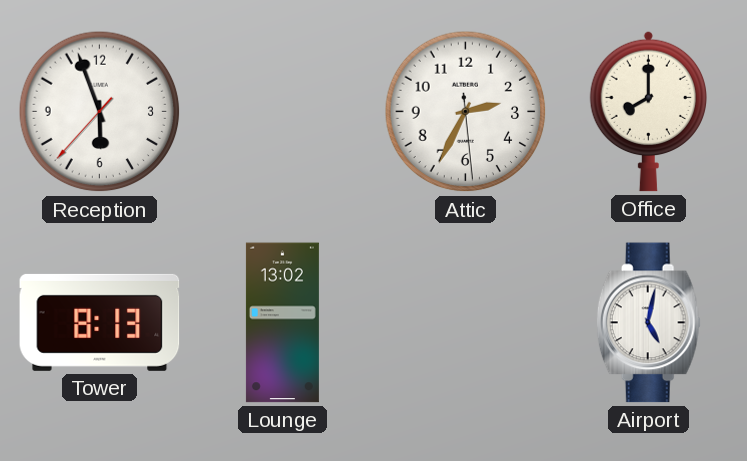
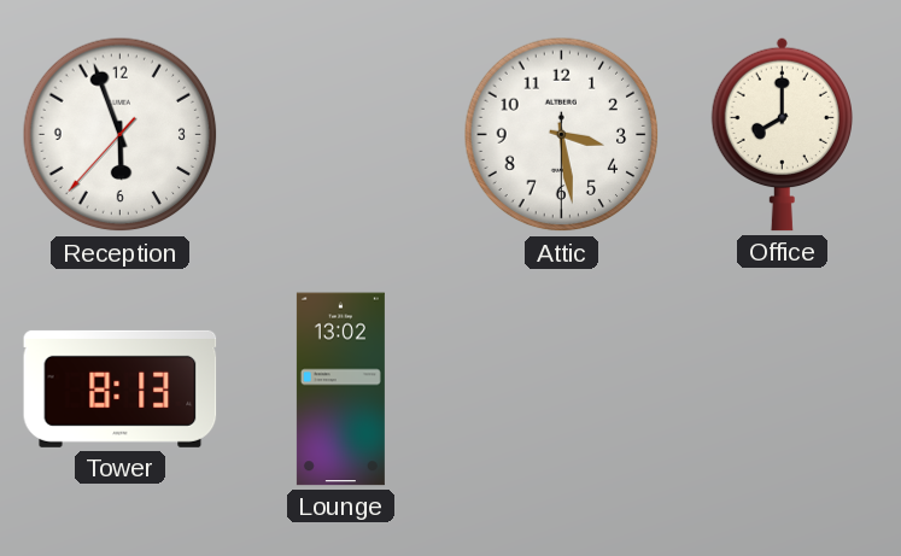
Attic: 2:34 -> 3:28 (562, 135)
Airport: 5:02 -> none (648, 323)
